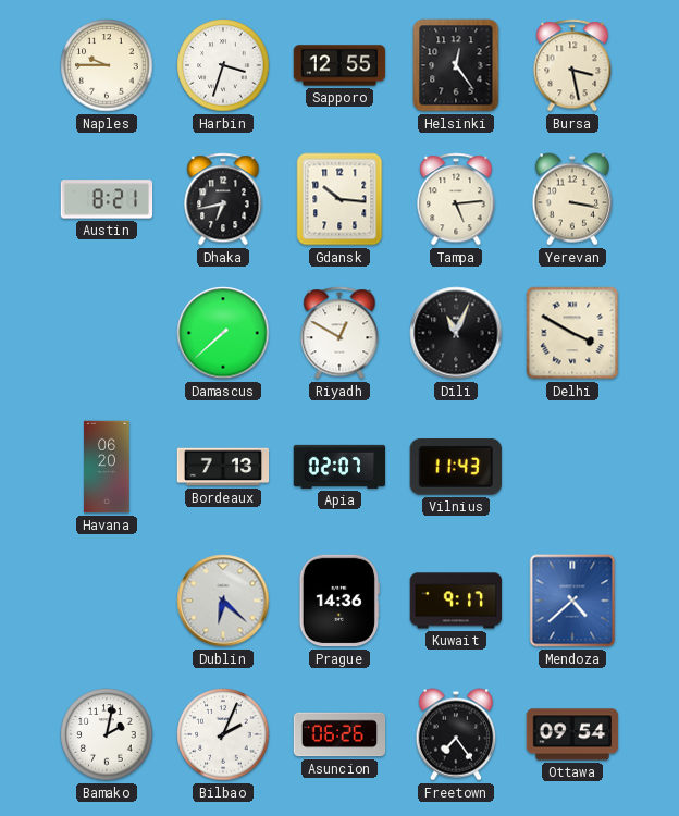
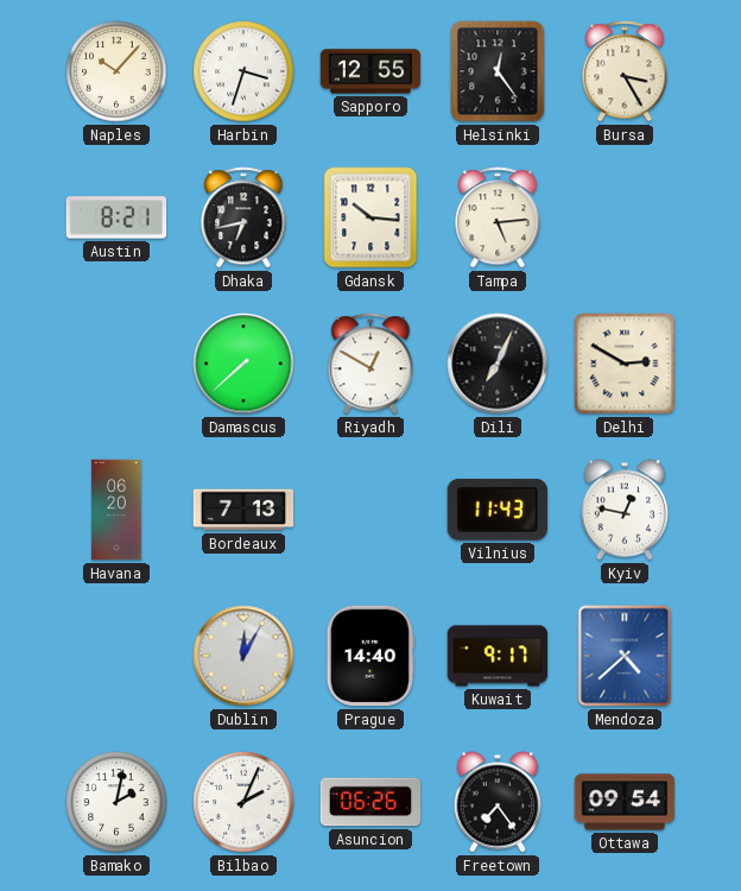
Naples: 9:45 -> 10:07 (116, 71)
Bursa: 3:28 -> 3:25 (625, 71)
Yerevan: 3:17 -> none (571, 199)
Dili: 11:04 -> 7:04 (498, 364)
Delhi: 3:50 -> 2:50 (625, 364)
Apia: 02:07 -> none (339, 467)
Kyiv: none -> 12:47 (623, 510)
Dublin: 6:22 -> 12:05 (243, 656)
Prague: 14:36 -> 14:40 (370, 656)
